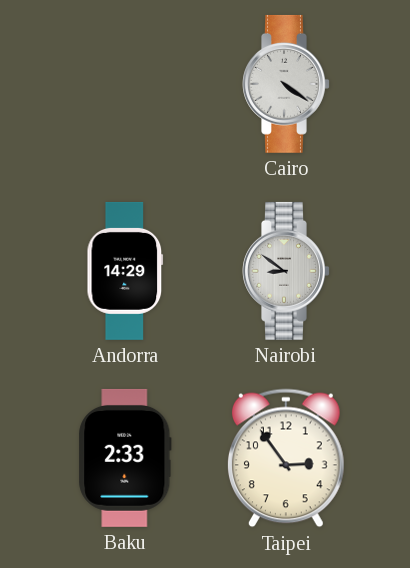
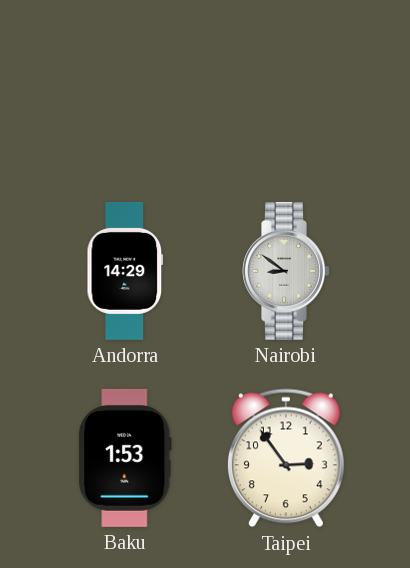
Cairo: 4:21 -> none (286, 84)
Baku: 2:33 -> 1:53 (125, 458)
